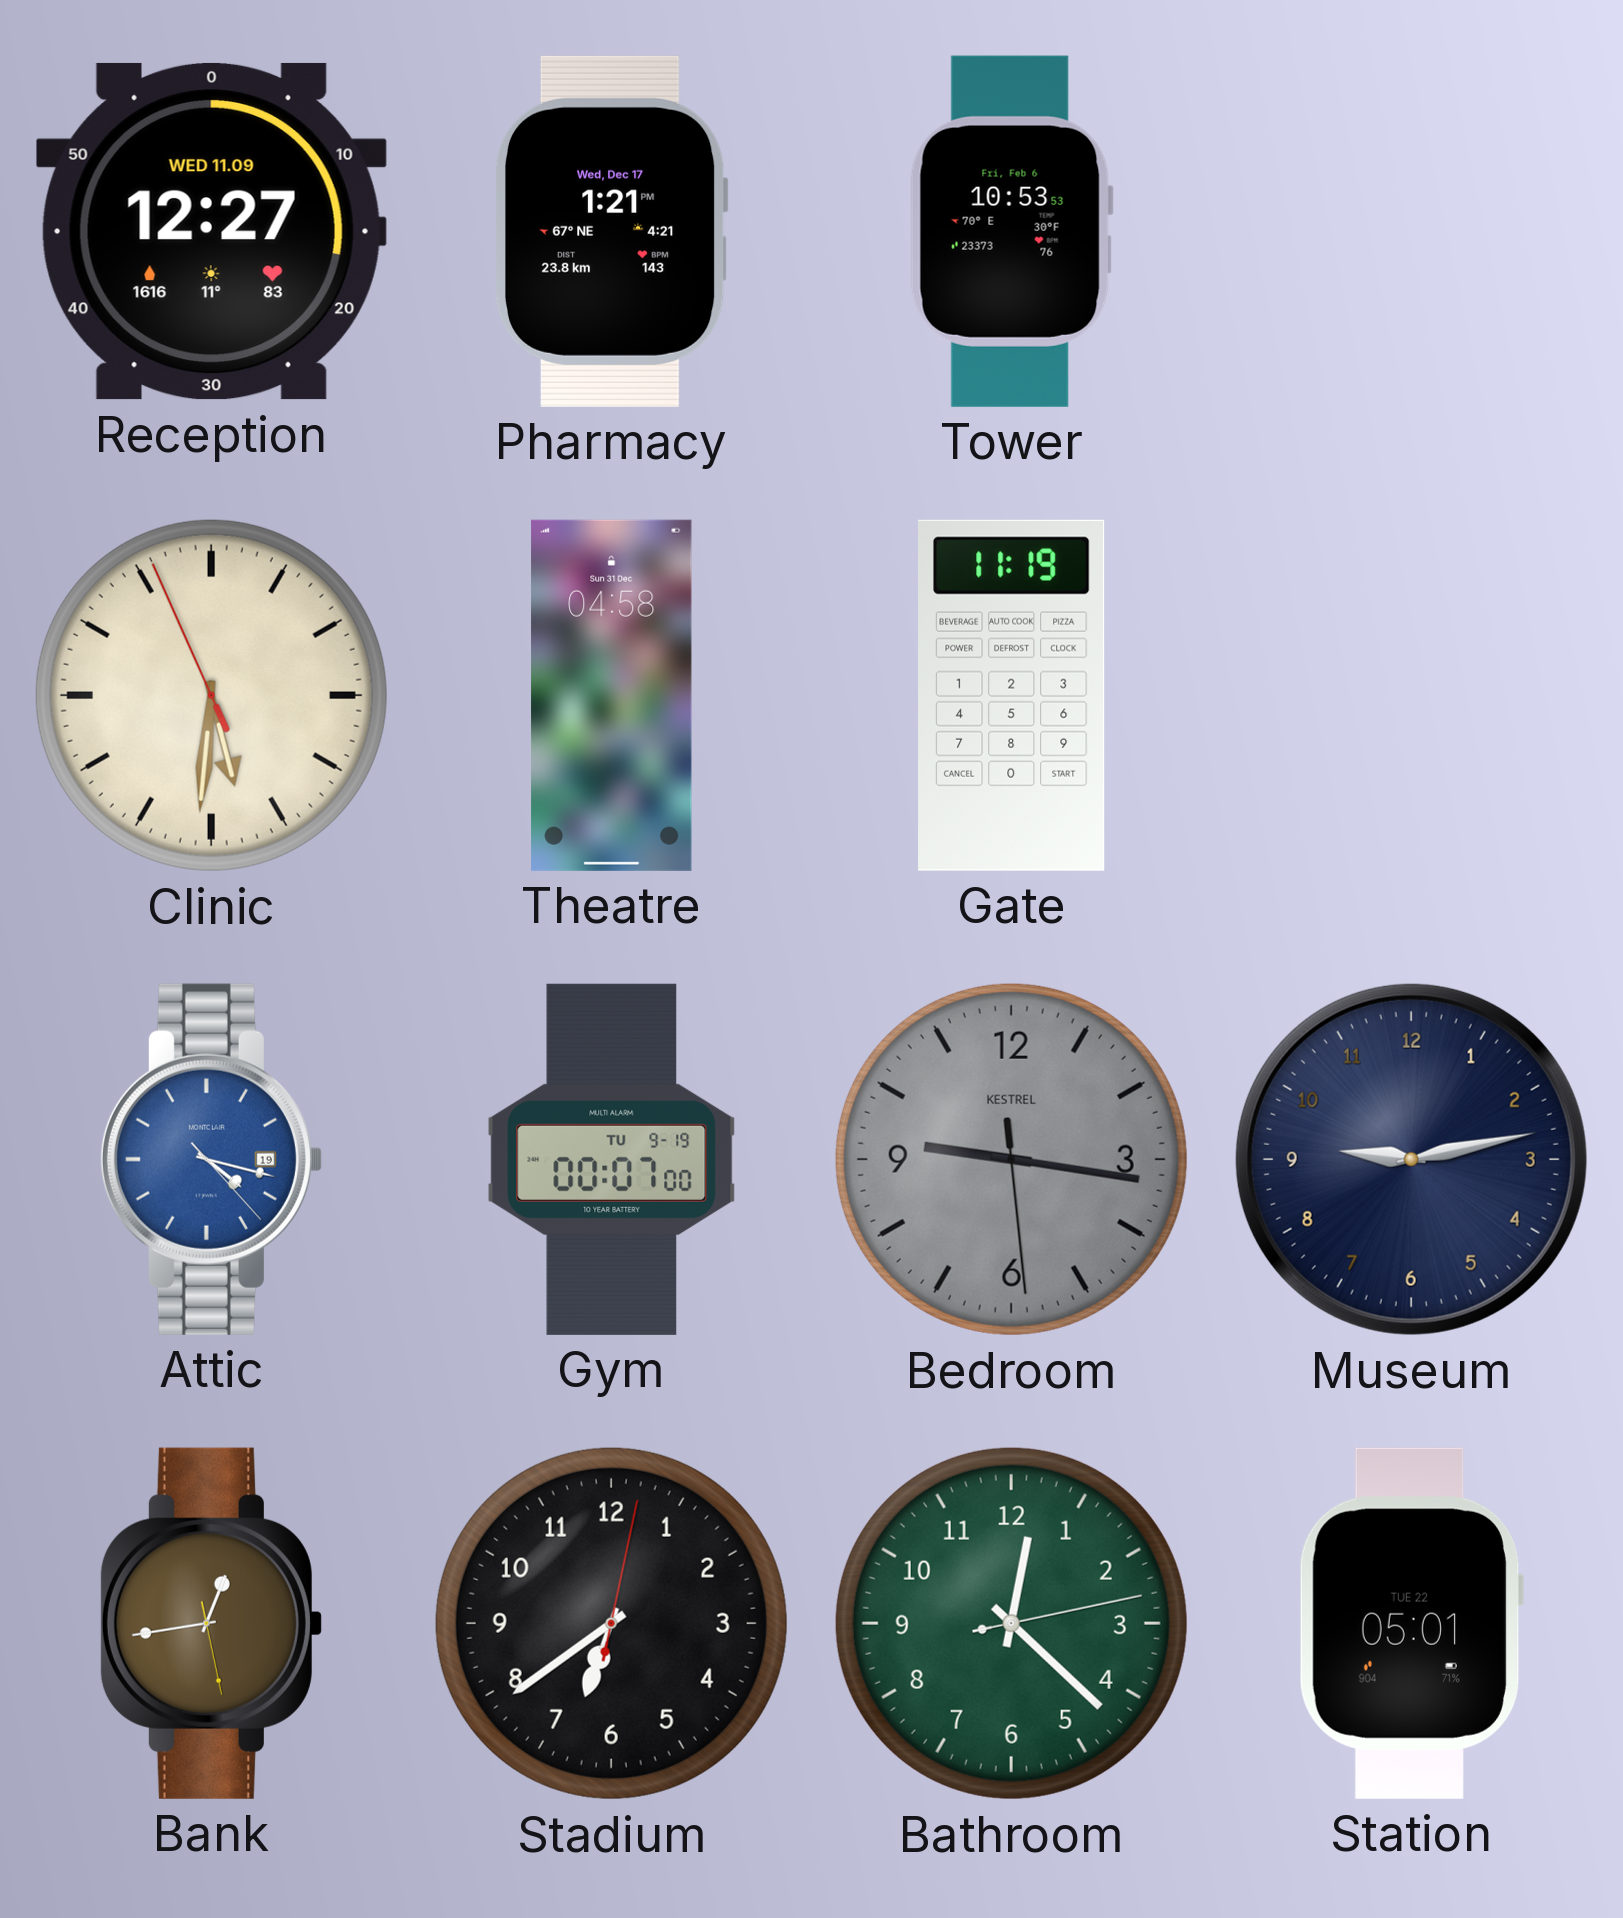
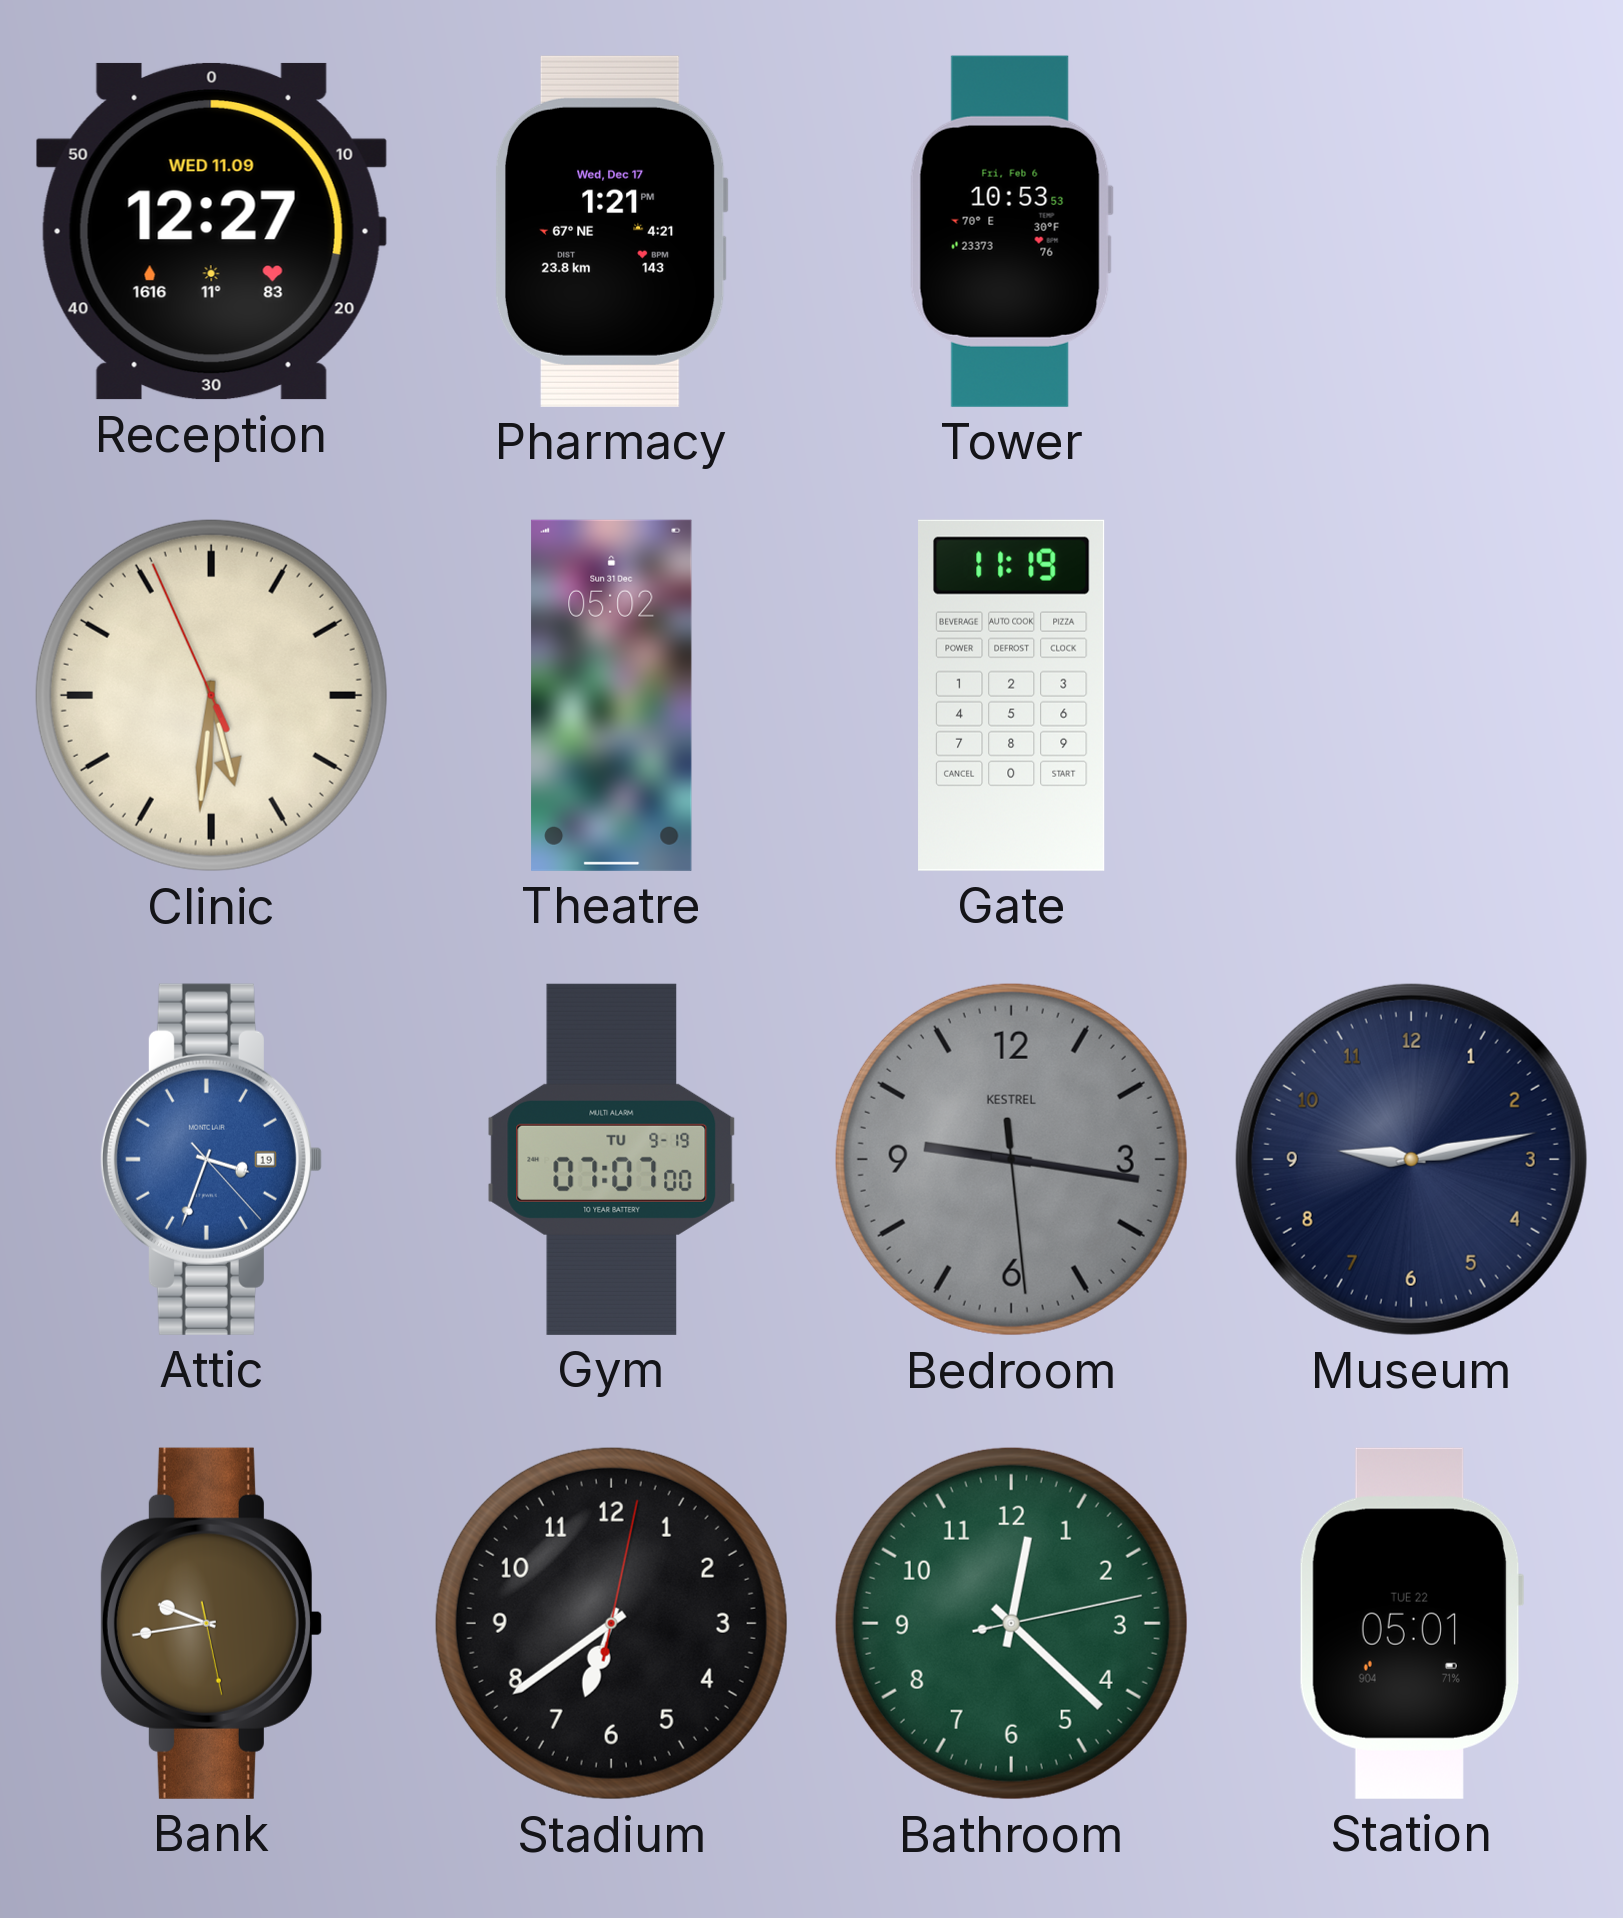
Theatre: 04:58 -> 05:02 (612, 695)
Attic: 4:17 -> 3:33 (211, 1159)
Gym: 00:07 -> 07:07 (612, 1159)
Bank: 12:43 -> 9:43 (211, 1623)
